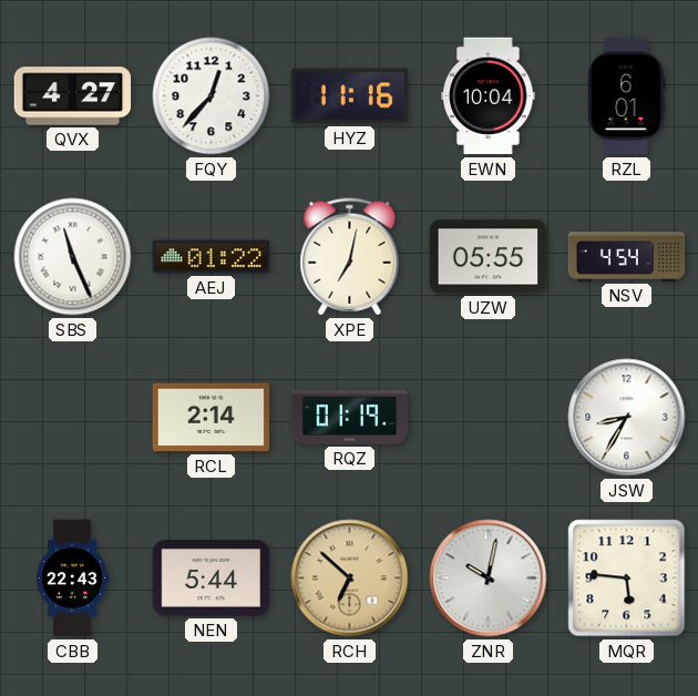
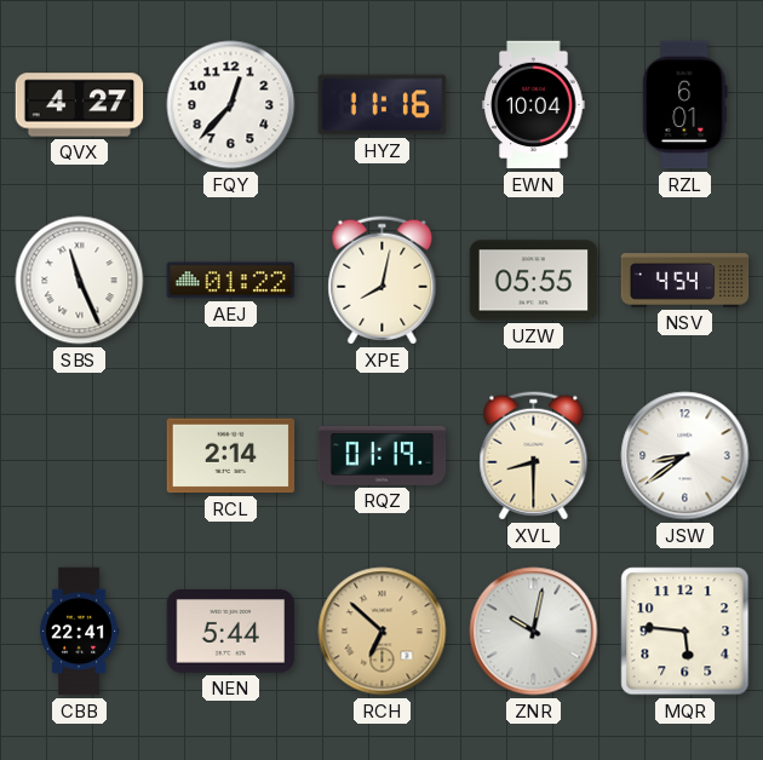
XPE: 7:02 -> 8:02 (383, 281)
XVL: none -> 8:30 (534, 456)
JSW: 8:35 -> 8:39 (685, 456)
CBB: 22:43 -> 22:41 (79, 632)
